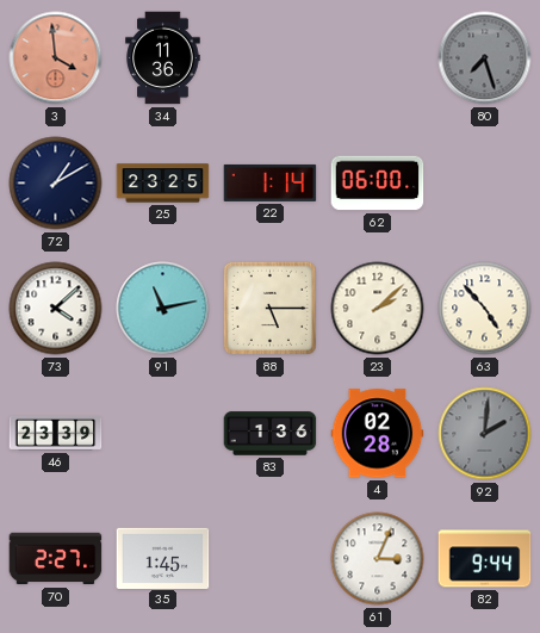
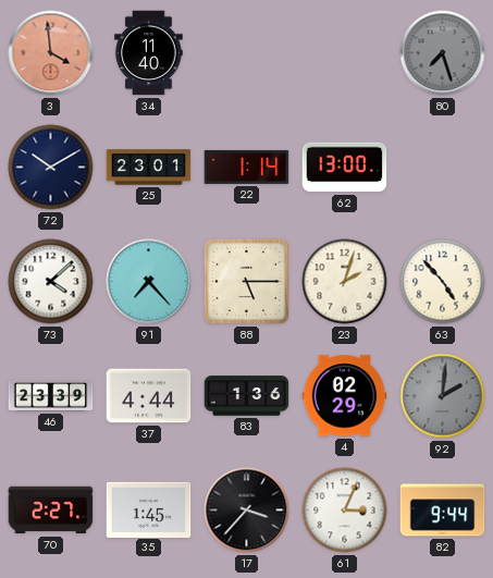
34: 11:36 -> 11:40 (149, 53)
72: 1:10 -> 10:10 (51, 168)
25: 23:25 -> 23:01 (149, 168)
62: 06:00 -> 13:00 (345, 168)
91: 11:13 -> 7:23 (149, 282)
23: 2:08 -> 2:03 (345, 282)
37: none -> 4:44 (149, 396)
4: 02:28 -> 02:29 (345, 396)
17: none -> 3:37 (247, 511)
